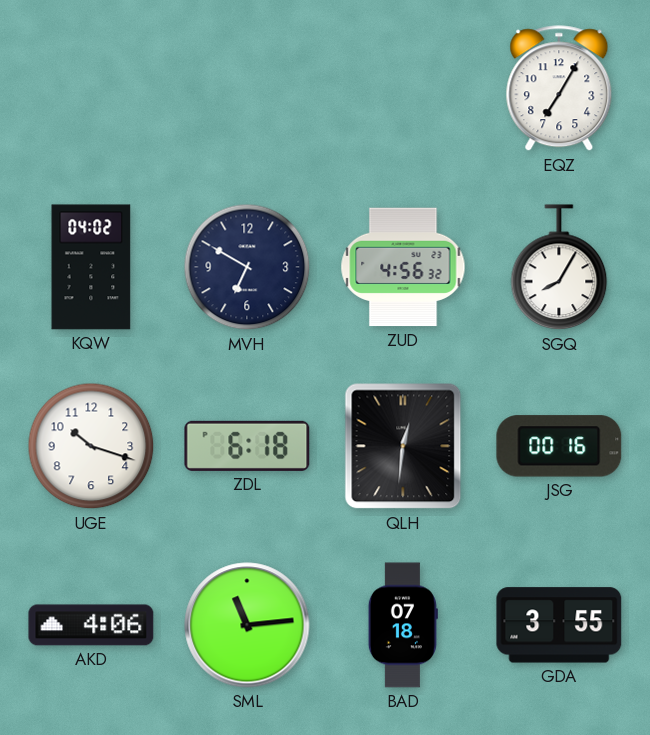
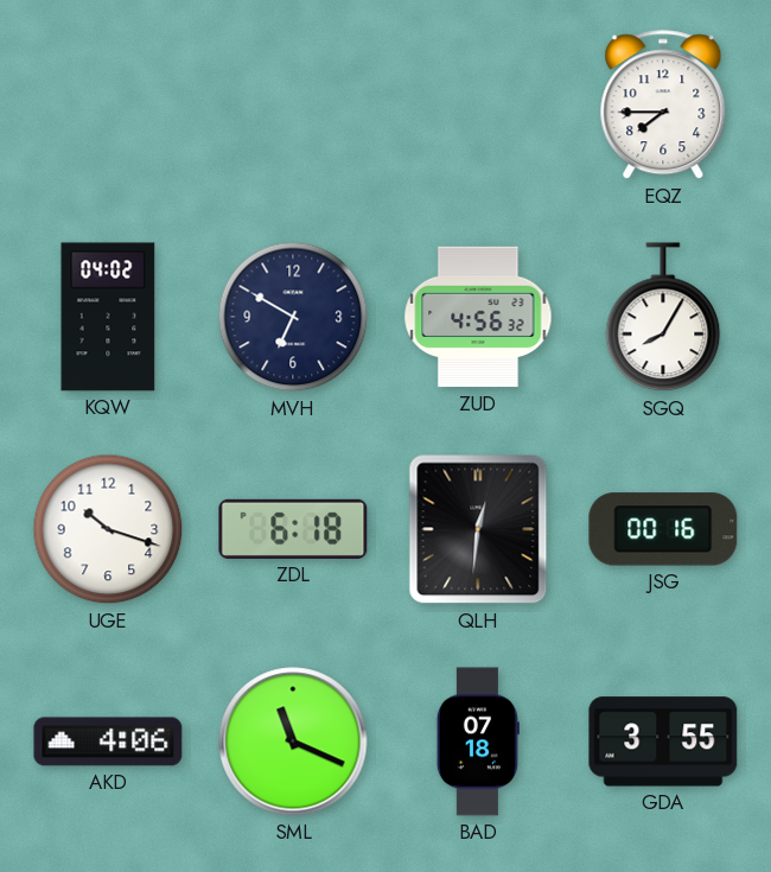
EQZ: 7:05 -> 7:45 (663, 106)
SML: 11:14 -> 11:19 (293, 741)
